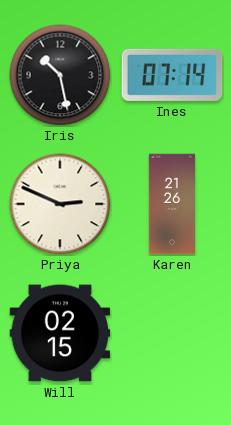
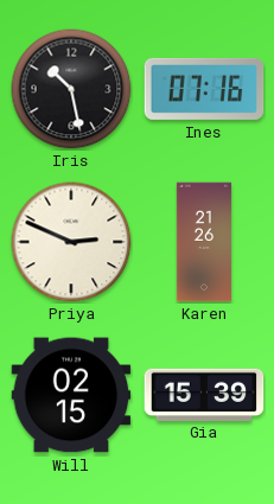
Ines: 07:14 -> 07:16 (204, 89)
Gia: none -> 15:39 (204, 394)
